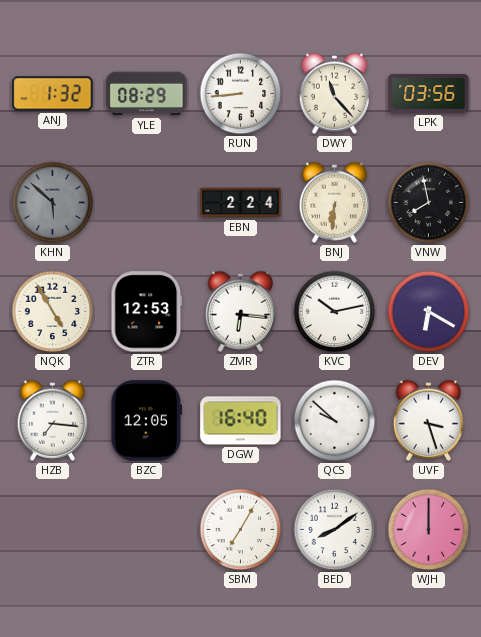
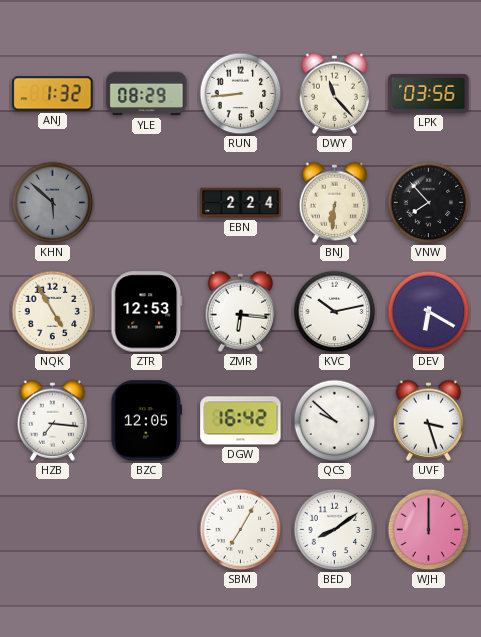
VNW: 7:58 -> 7:53 (429, 203)
DGW: 16:40 -> 16:42 (241, 421)
